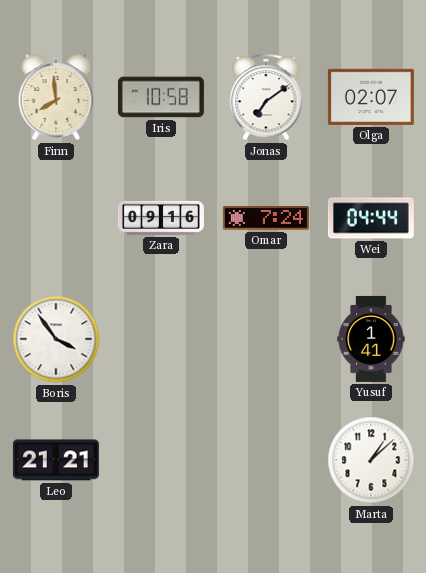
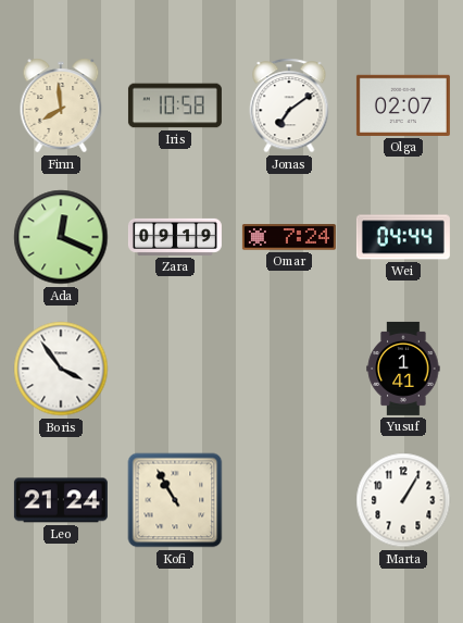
Ada: none -> 12:19 (61, 237)
Zara: 09:16 -> 09:19 (175, 237)
Leo: 21:21 -> 21:24 (61, 500)
Kofi: none -> 10:55 (175, 500)
Marta: 1:08 -> 1:05 (403, 500)
